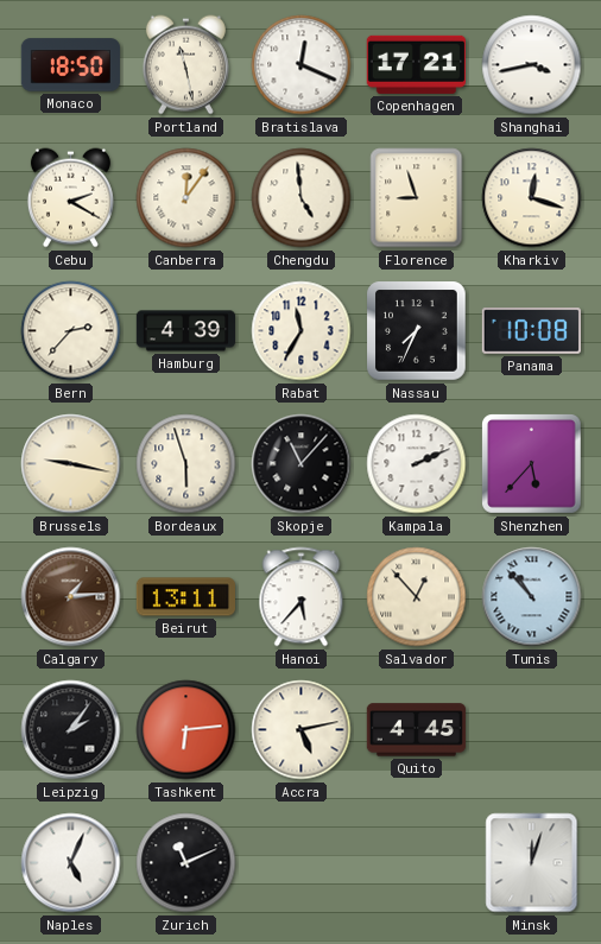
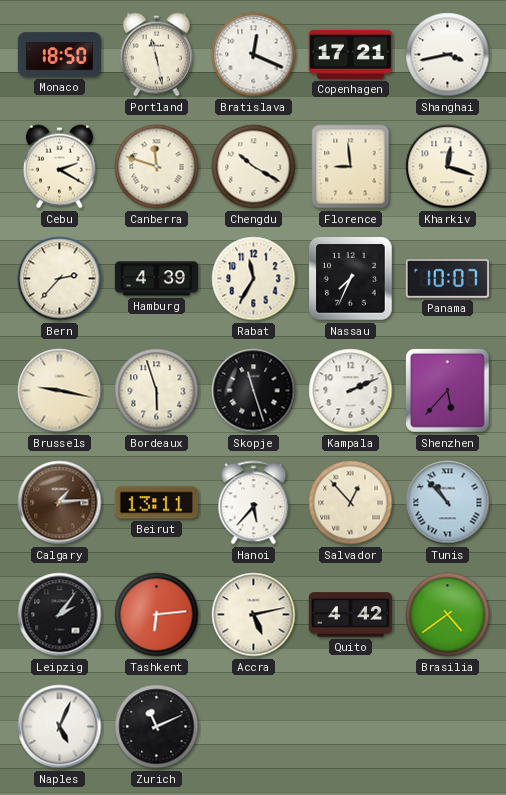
Canberra: 12:06 -> 11:48 (157, 167)
Chengdu: 4:59 -> 10:20 (254, 167)
Florence: 8:57 -> 8:59 (351, 167)
Panama: 10:08 -> 10:07 (447, 279)
Skopje: 11:07 -> 11:27 (254, 391)
Quito: 4:45 -> 4:42 (350, 615)
Brasilia: none -> 4:39 (448, 615)
Minsk: 12:03 -> none (532, 863)
